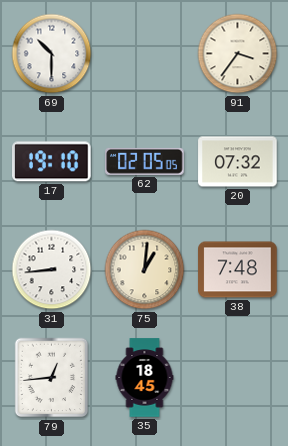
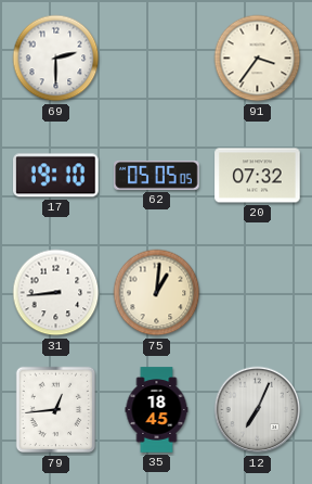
69: 10:30 -> 2:30 (56, 59)
62: 02:05 -> 05:05 (157, 175)
38: 7:48 -> none (238, 270)
12: none -> 7:04 (258, 410)
